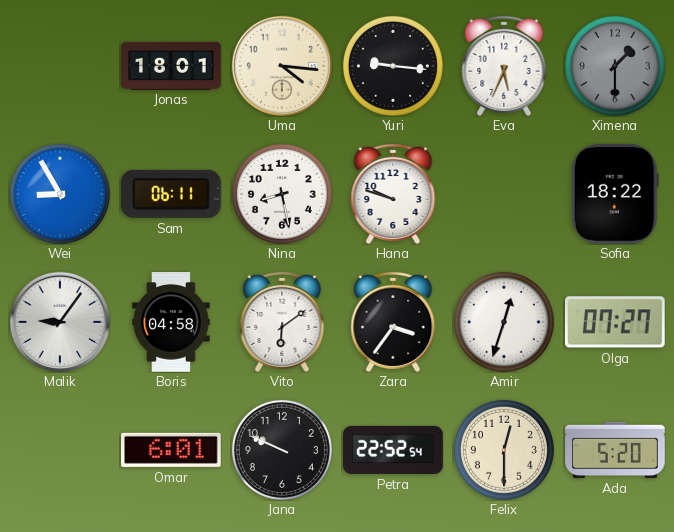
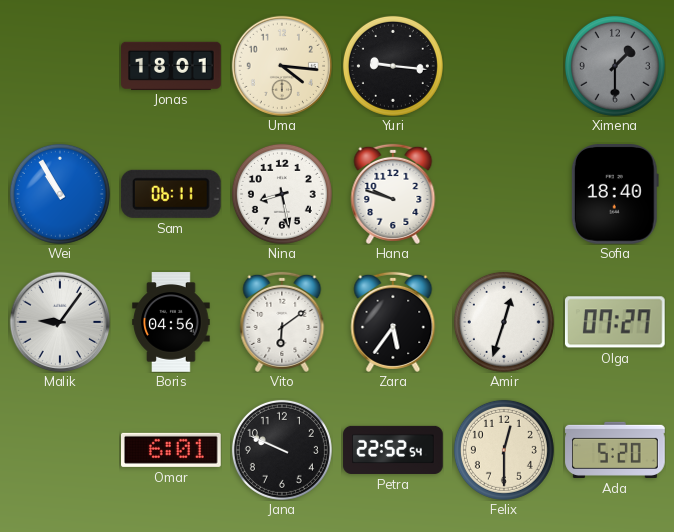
Eva: 5:34 -> none (504, 66)
Wei: 8:55 -> 10:55 (60, 194)
Sofia: 18:22 -> 18:40 (615, 195)
Boris: 04:58 -> 04:56 (171, 322)
Zara: 3:36 -> 5:36 (393, 322)
